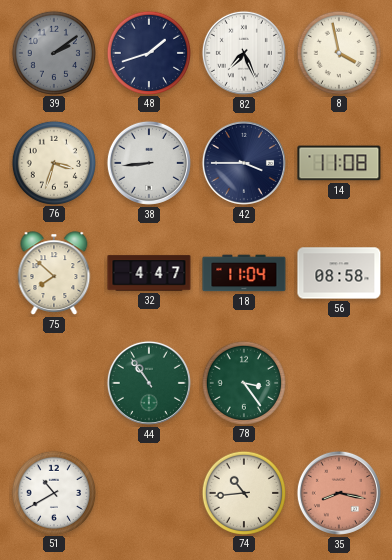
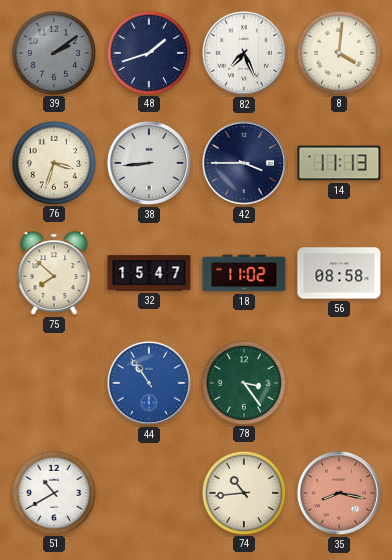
8: 3:58 -> 4:01 (338, 52)
14: 11:08 -> 11:13 (339, 163)
32: 4:47 -> 15:47 (149, 273)
18: 11:04 -> 11:02 (244, 273)
44 dial: green -> blue (149, 383)
